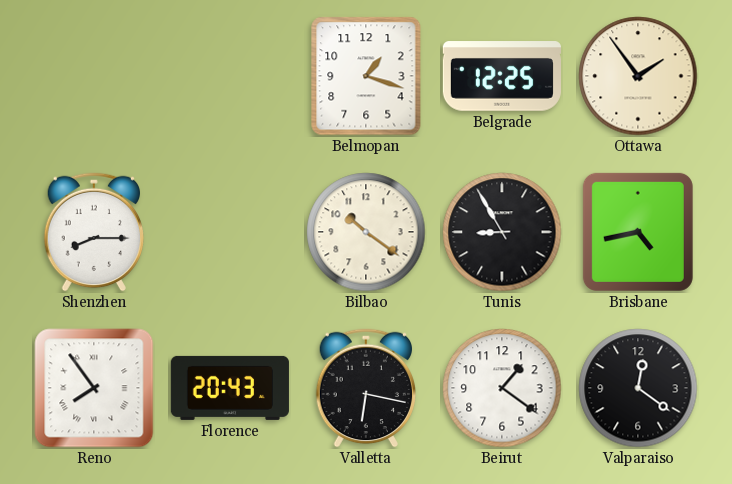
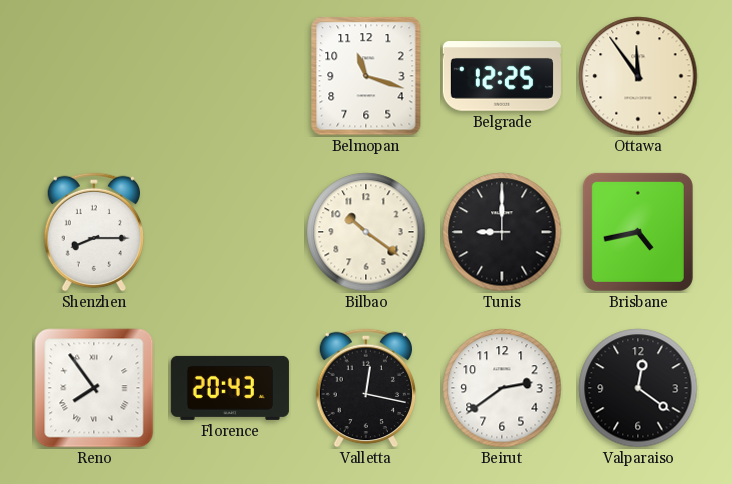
Belmopan: 1:18 -> 11:18 (366, 76)
Ottawa: 1:54 -> 11:54 (638, 76)
Tunis: 8:55 -> 9:00 (502, 232)
Valletta: 6:17 -> 12:17 (365, 388)
Beirut: 1:21 -> 2:39 (502, 388)
